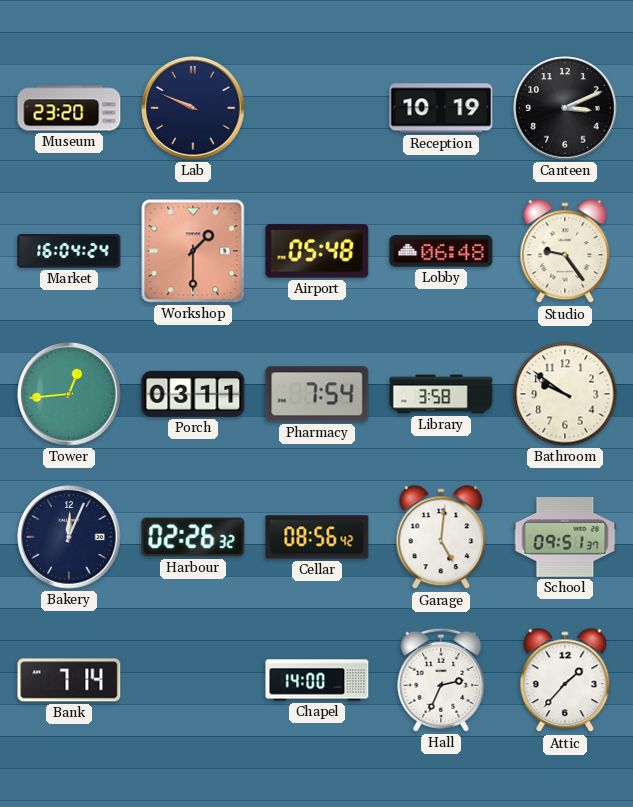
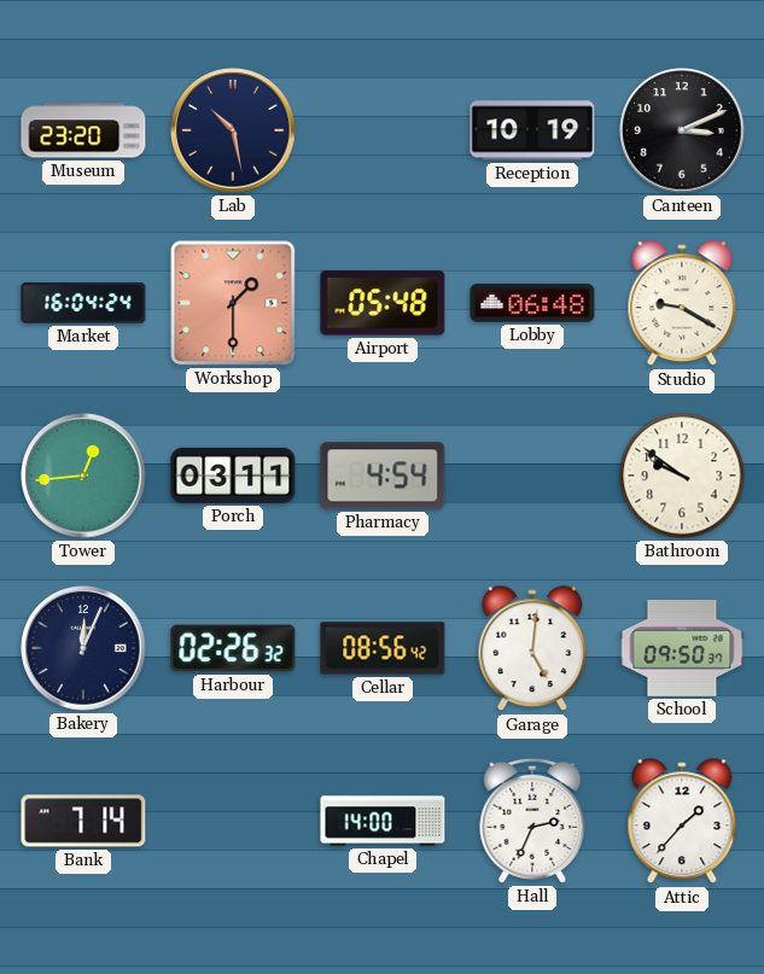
Lab: 9:49 -> 10:28 (233, 130)
Studio: 9:24 -> 9:20 (682, 304)
Pharmacy: 7:54 -> 4:54 (383, 476)
Library: 3:58 -> none (441, 394)
School: 09:51 -> 09:50 (682, 648)
